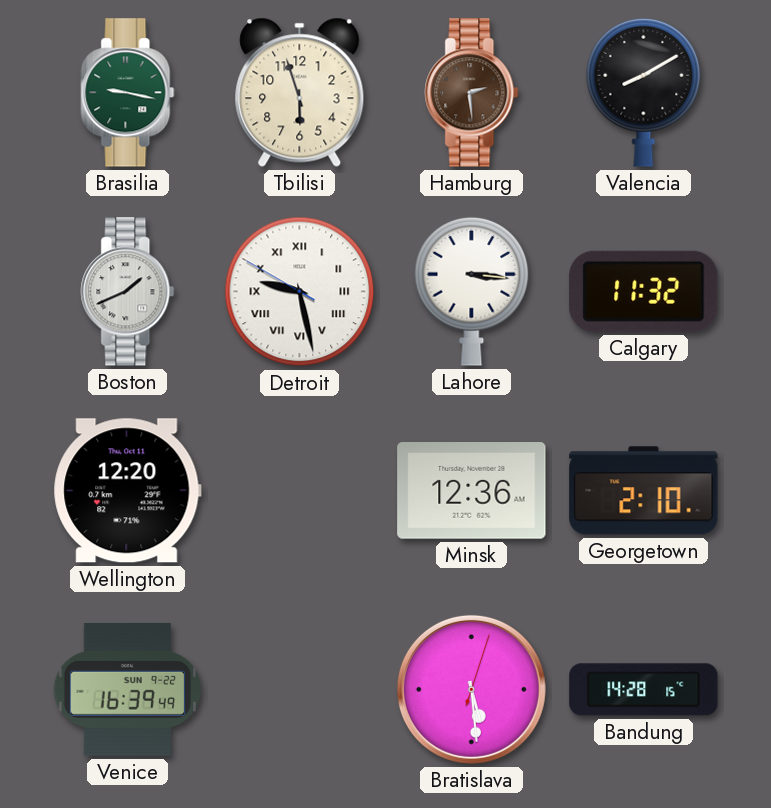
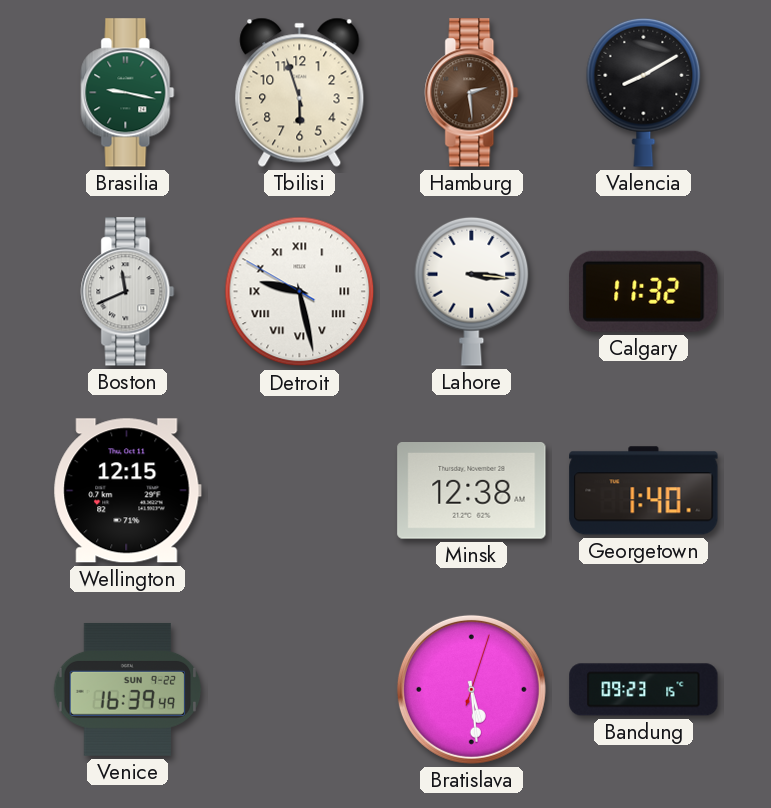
Boston: 1:41 -> 11:41 (128, 292)
Wellington: 12:20 -> 12:15 (127, 491)
Minsk: 12:36 -> 12:38 (472, 491)
Georgetown: 2:10 -> 1:40 (644, 491)
Bandung: 14:28 -> 09:23 (644, 690)
